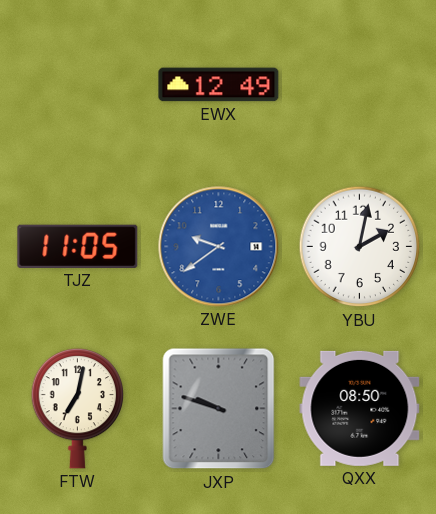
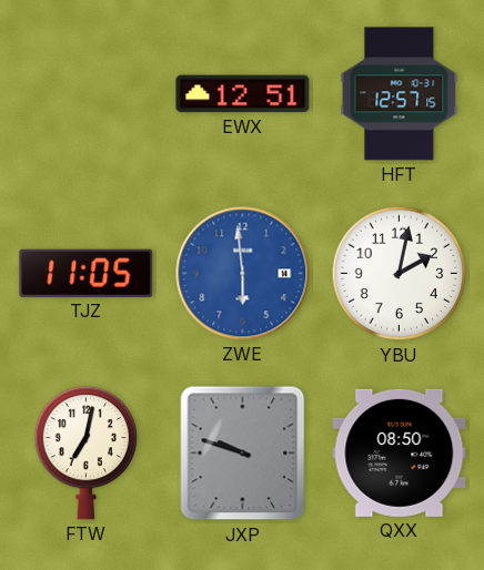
EWX: 12:49 -> 12:51 (243, 94)
HFT: none -> 12:57 (400, 94)
ZWE: 9:39 -> 5:59 (243, 274)
